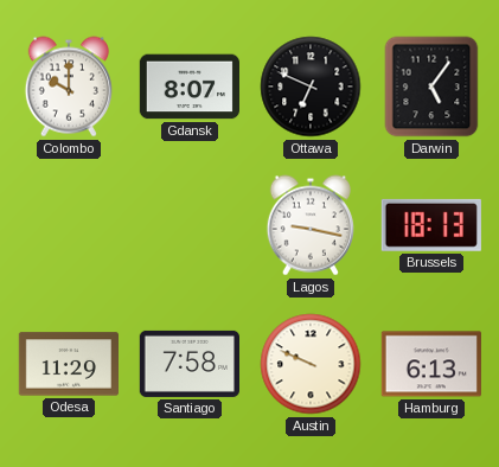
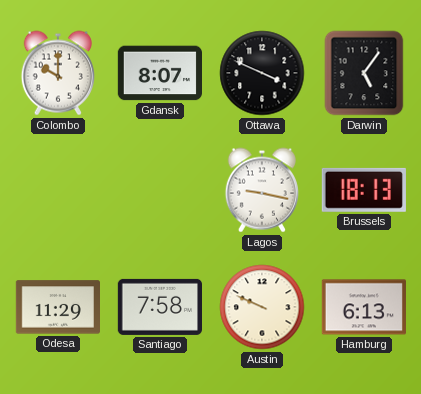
Ottawa: 6:49 -> 3:49 (262, 73)
